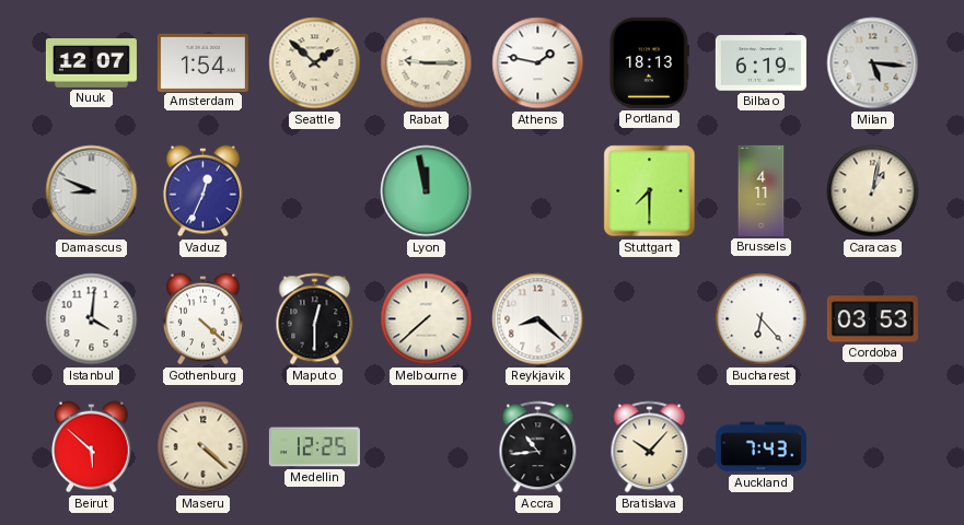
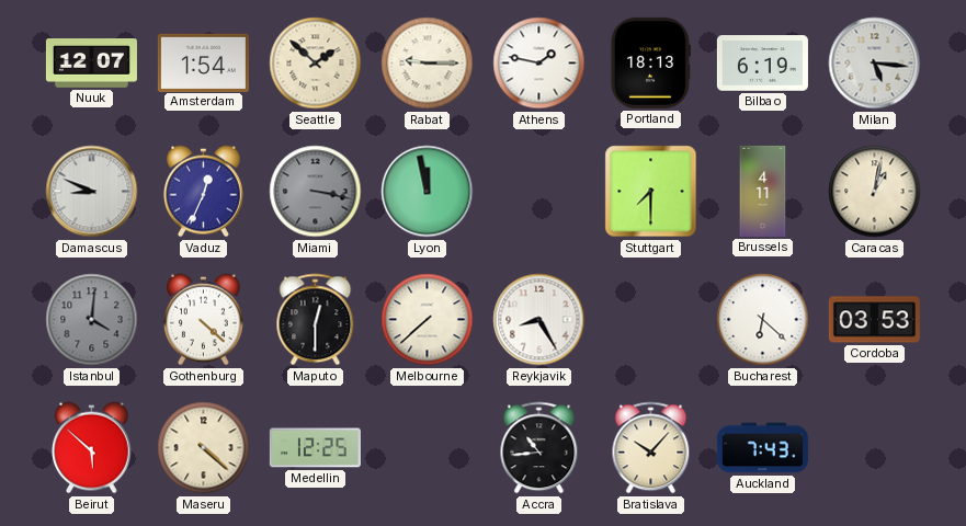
Miami: none -> 3:17 (316, 192)
Istanbul dial: white -> grey (92, 320)
Reykjavik: 8:22 -> 8:25 (539, 320)
Bucharest: 6:23 -> 6:22 (763, 320)
